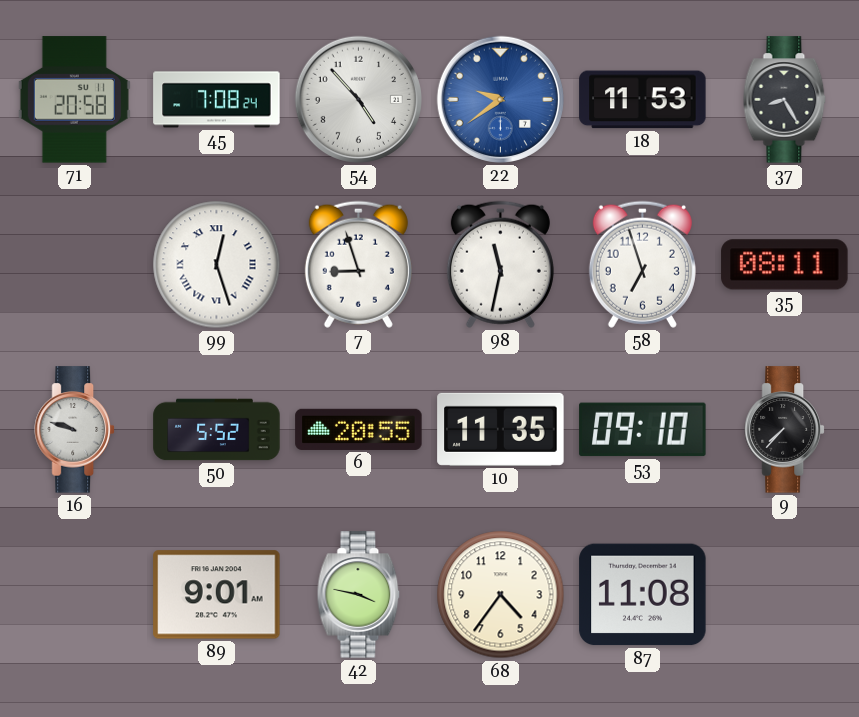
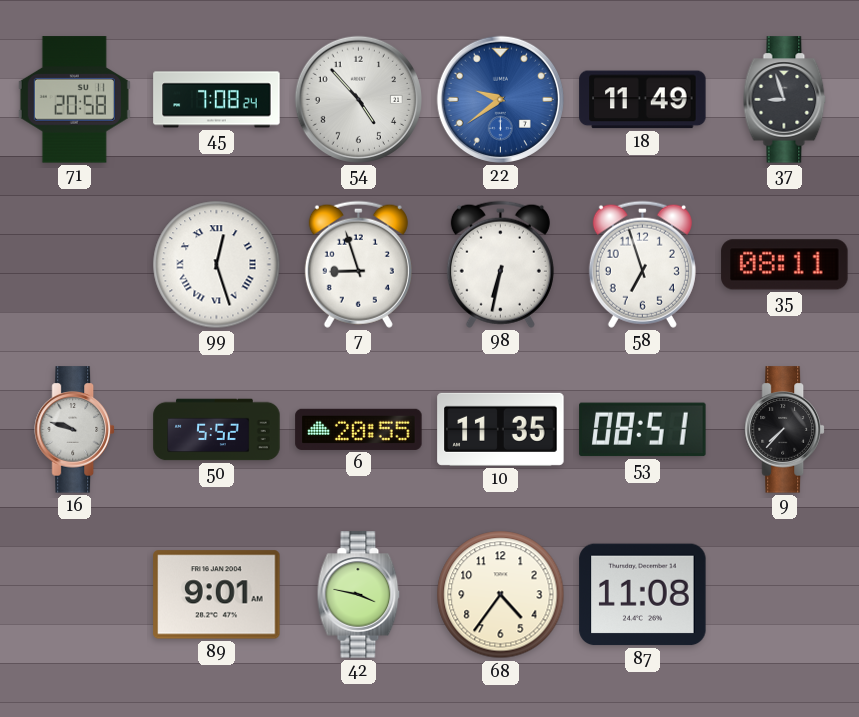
18: 11:53 -> 11:49 (643, 100)
37: 8:25 -> 8:57 (785, 100)
98: 11:32 -> 6:32 (500, 264)
53: 09:10 -> 08:51 (643, 430)
